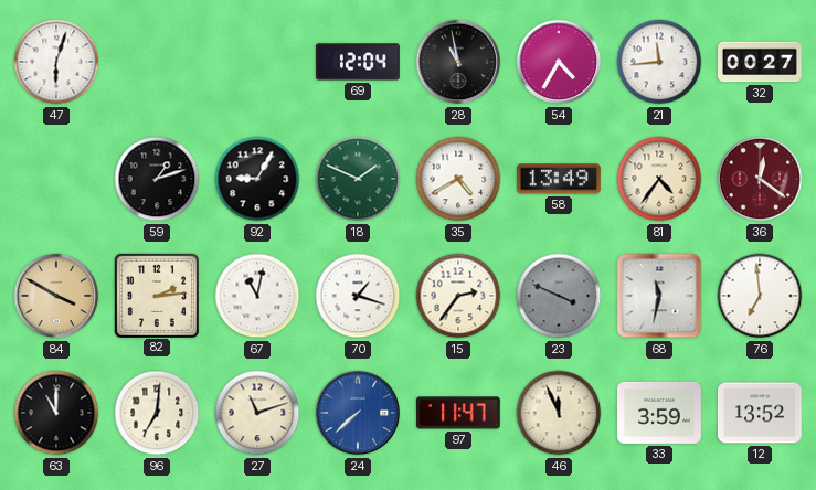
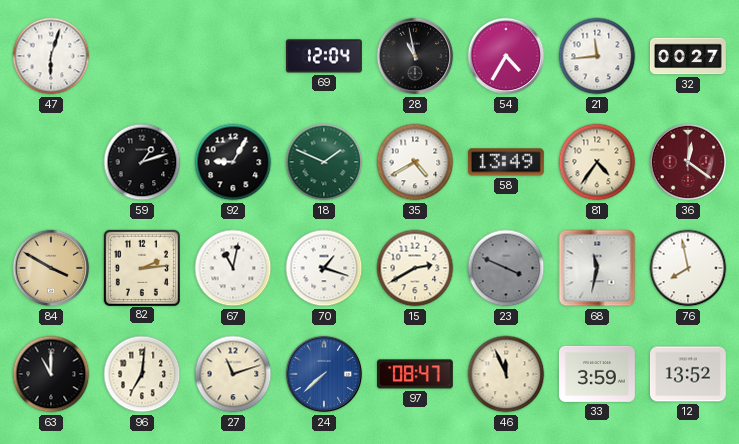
15: 2:36 -> 2:40 (415, 268)
76: 6:59 -> 7:58 (688, 268)
97: 11:47 -> 08:47 (415, 374)
